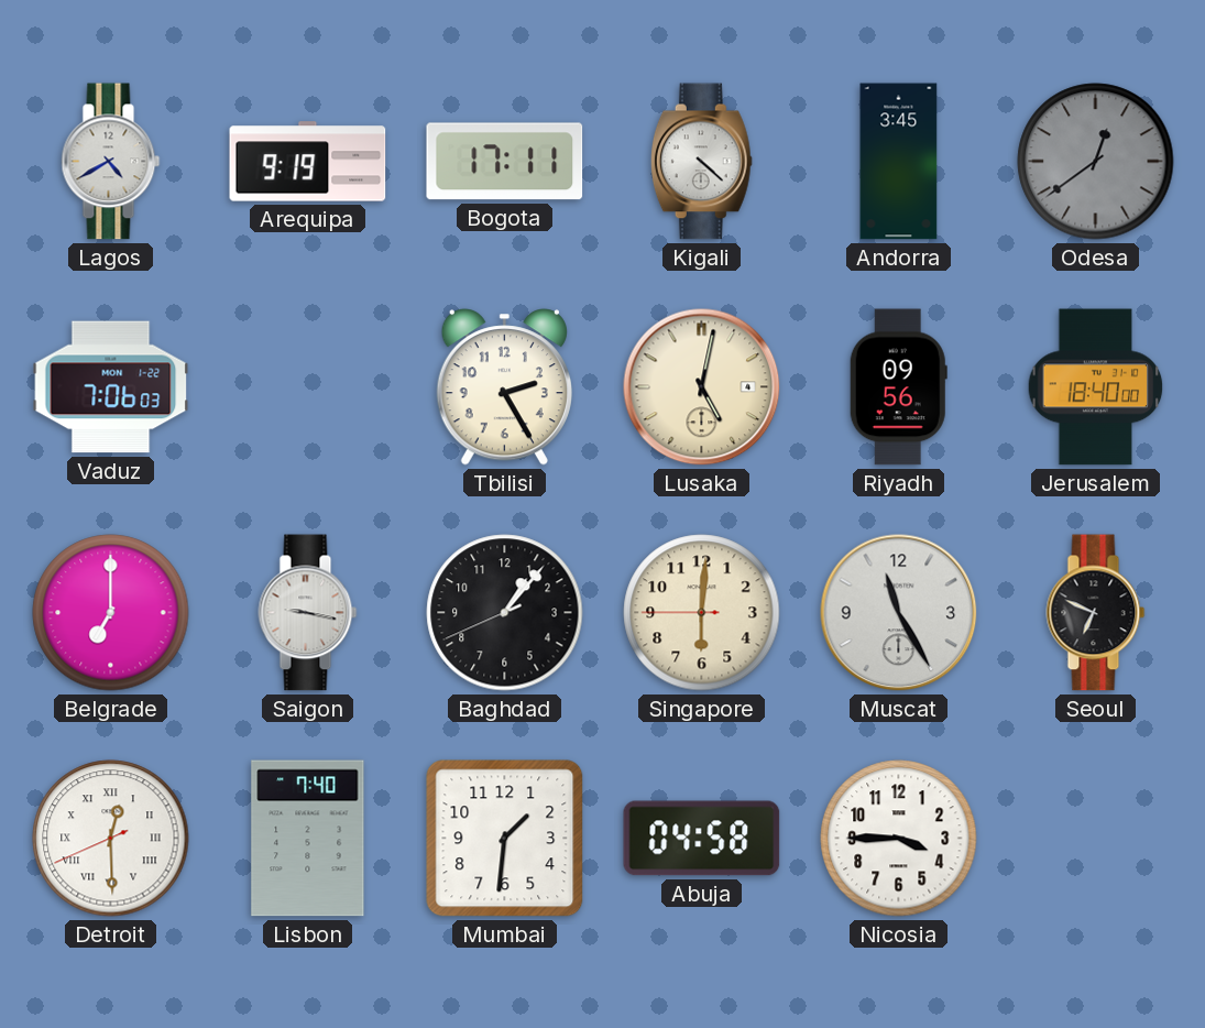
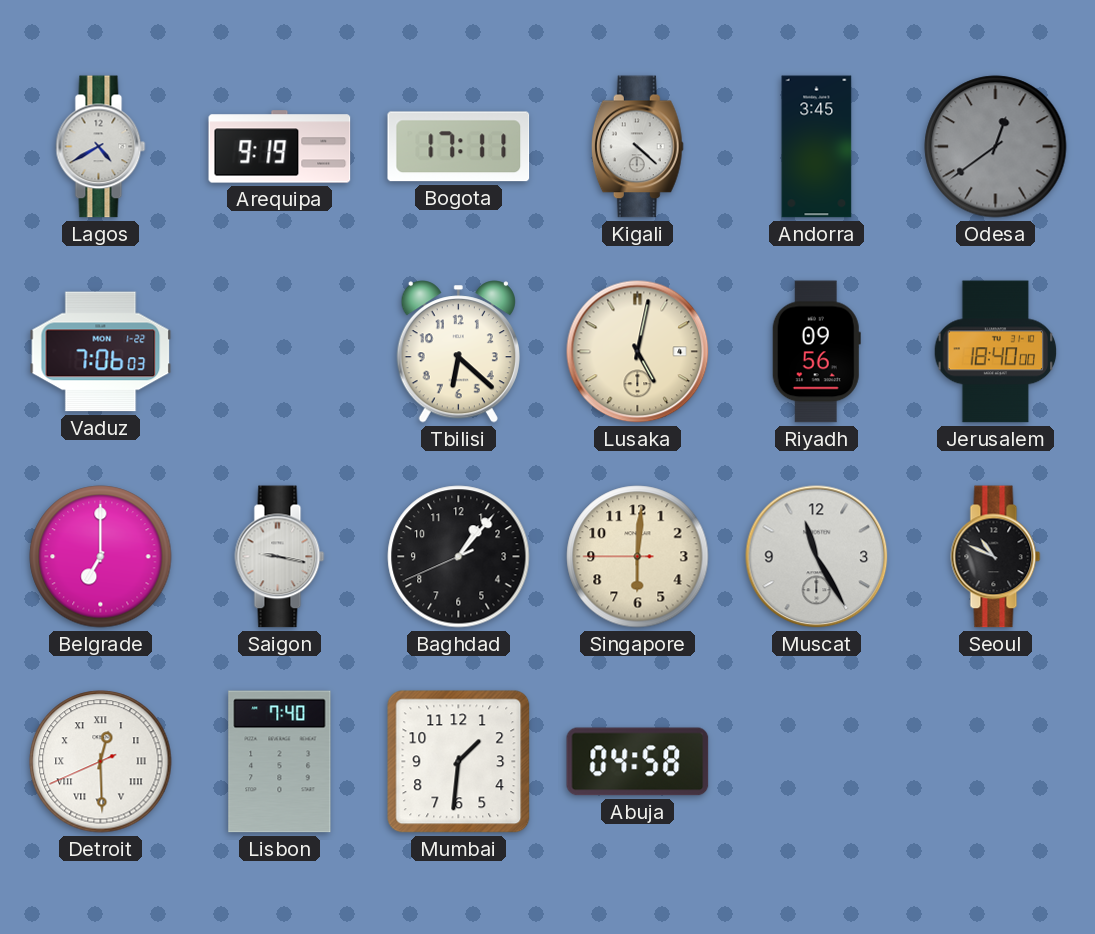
Tbilisi: 2:25 -> 6:22 (458, 352)
Seoul: 6:49 -> 10:49 (996, 557)
Nicosia: 3:45 -> none (899, 839)
